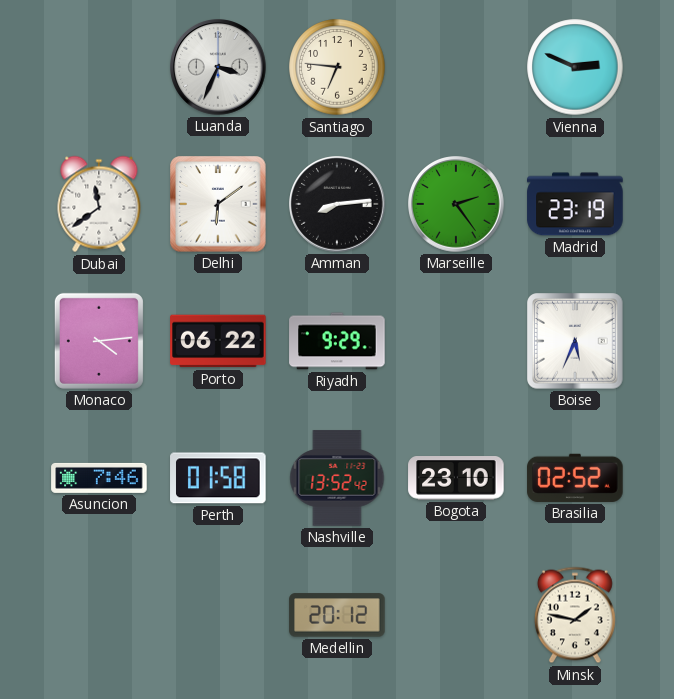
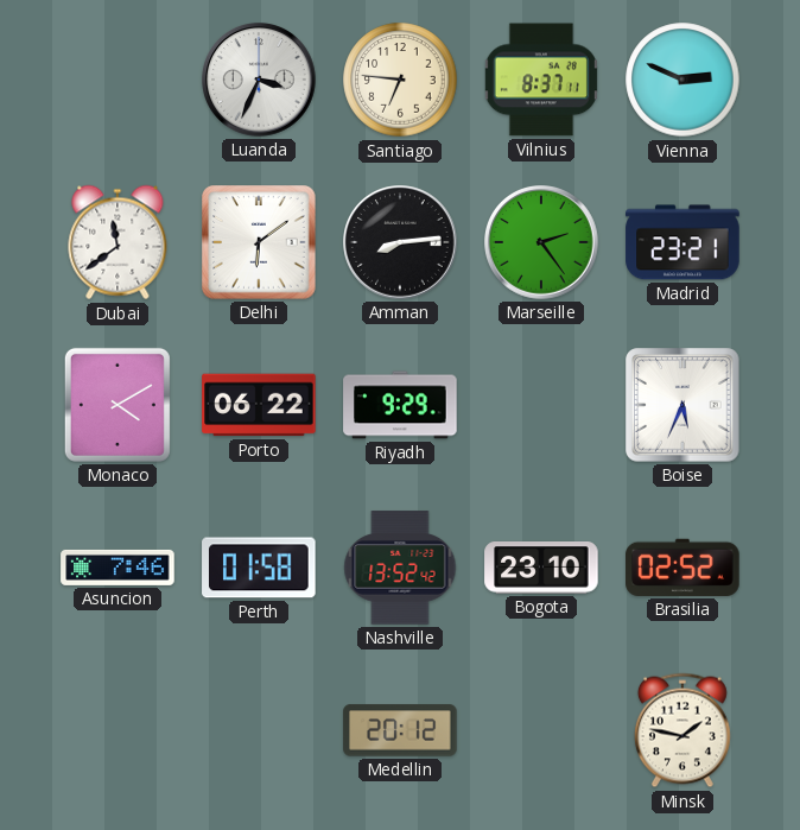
Vilnius: none -> 8:37 (541, 80)
Madrid: 23:19 -> 23:21 (682, 242)
Monaco: 4:14 -> 4:10 (118, 405)
